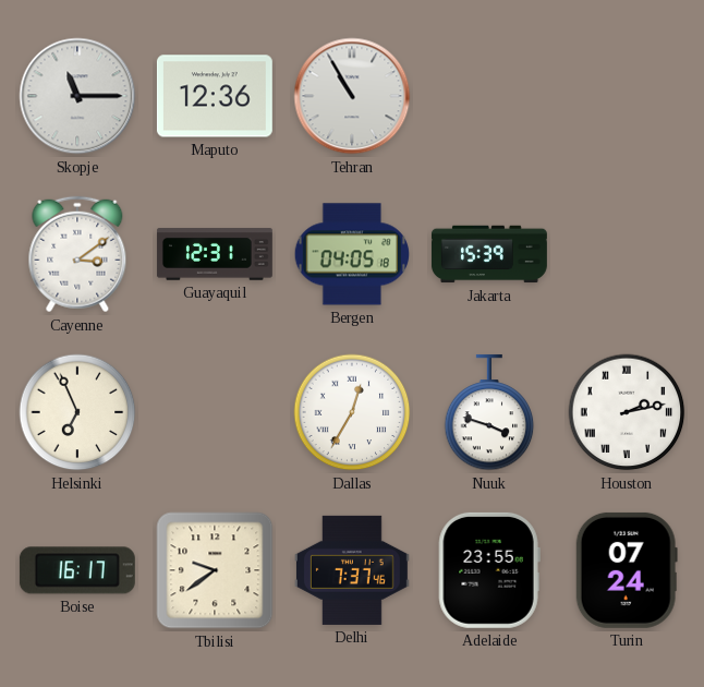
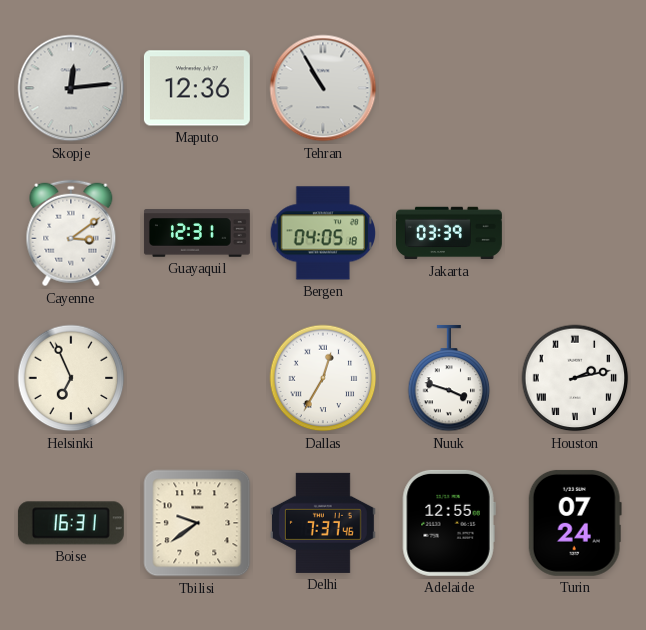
Skopje: 11:15 -> 12:14 (71, 88)
Jakarta: 15:39 -> 03:39 (449, 233)
Boise: 16:17 -> 16:31 (71, 523)
Adelaide: 23:55 -> 12:55 (449, 523)
